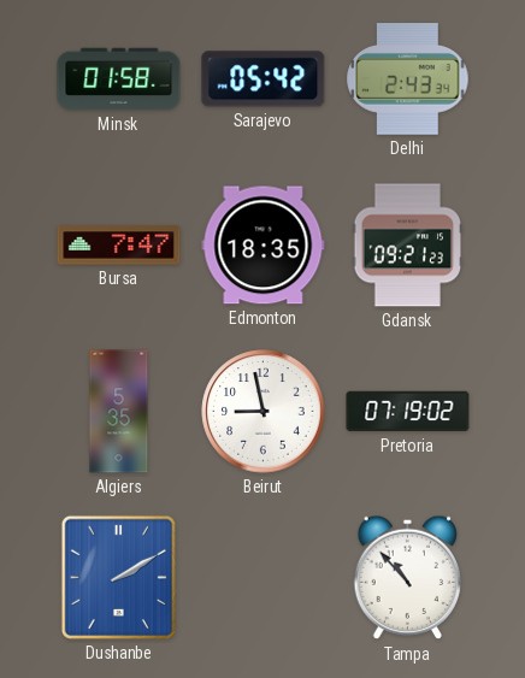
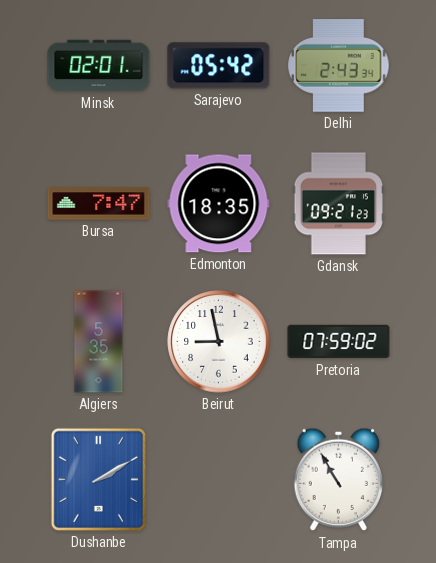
Minsk: 01:58 -> 02:01 (99, 66)
Pretoria: 07:19 -> 07:59 (339, 342)
Tampa: 10:53 -> 10:55 (339, 480)
